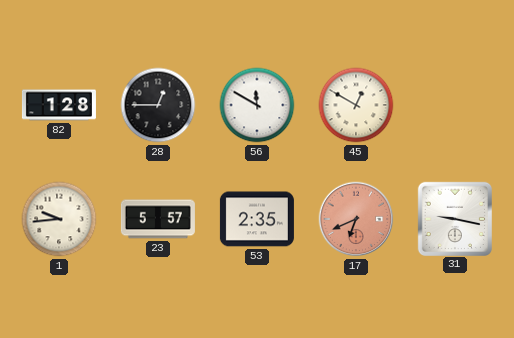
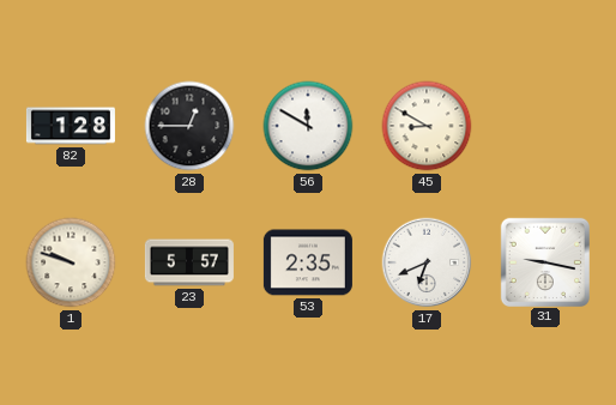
45: 12:50 -> 8:50 (427, 126)
1: 9:44 -> 9:48 (71, 262)
17 dial: salmon -> white (427, 262)
